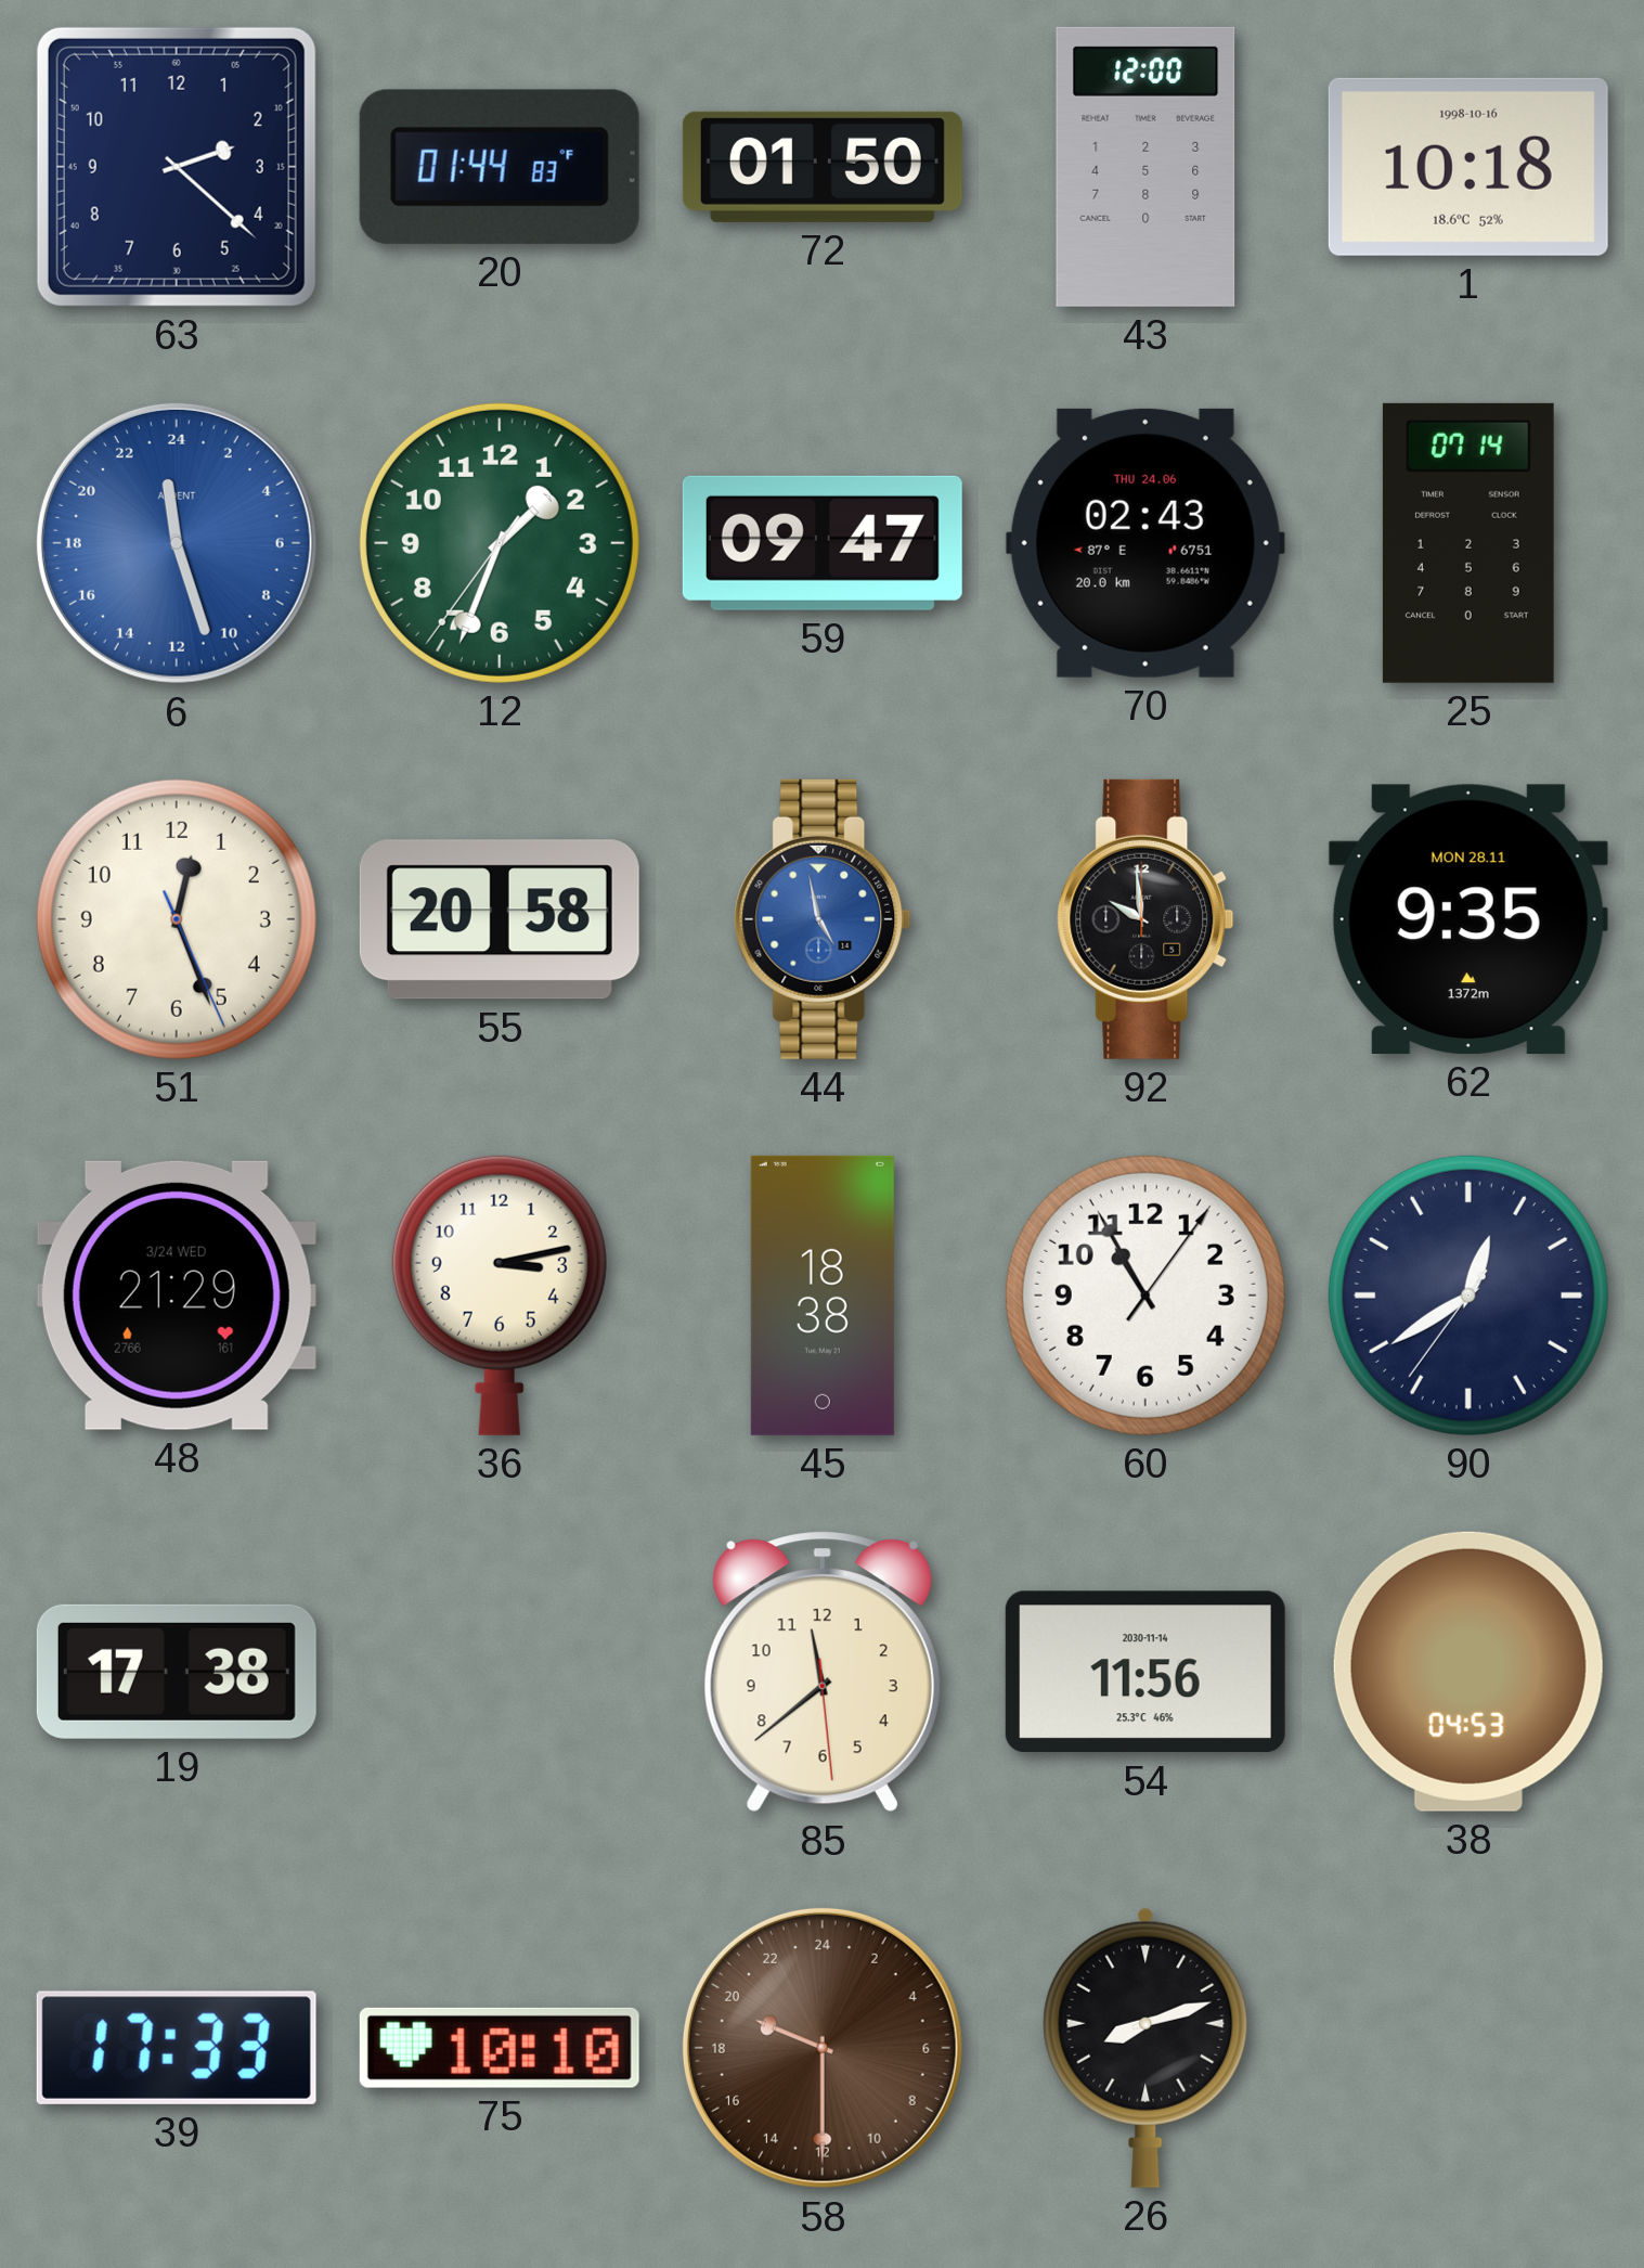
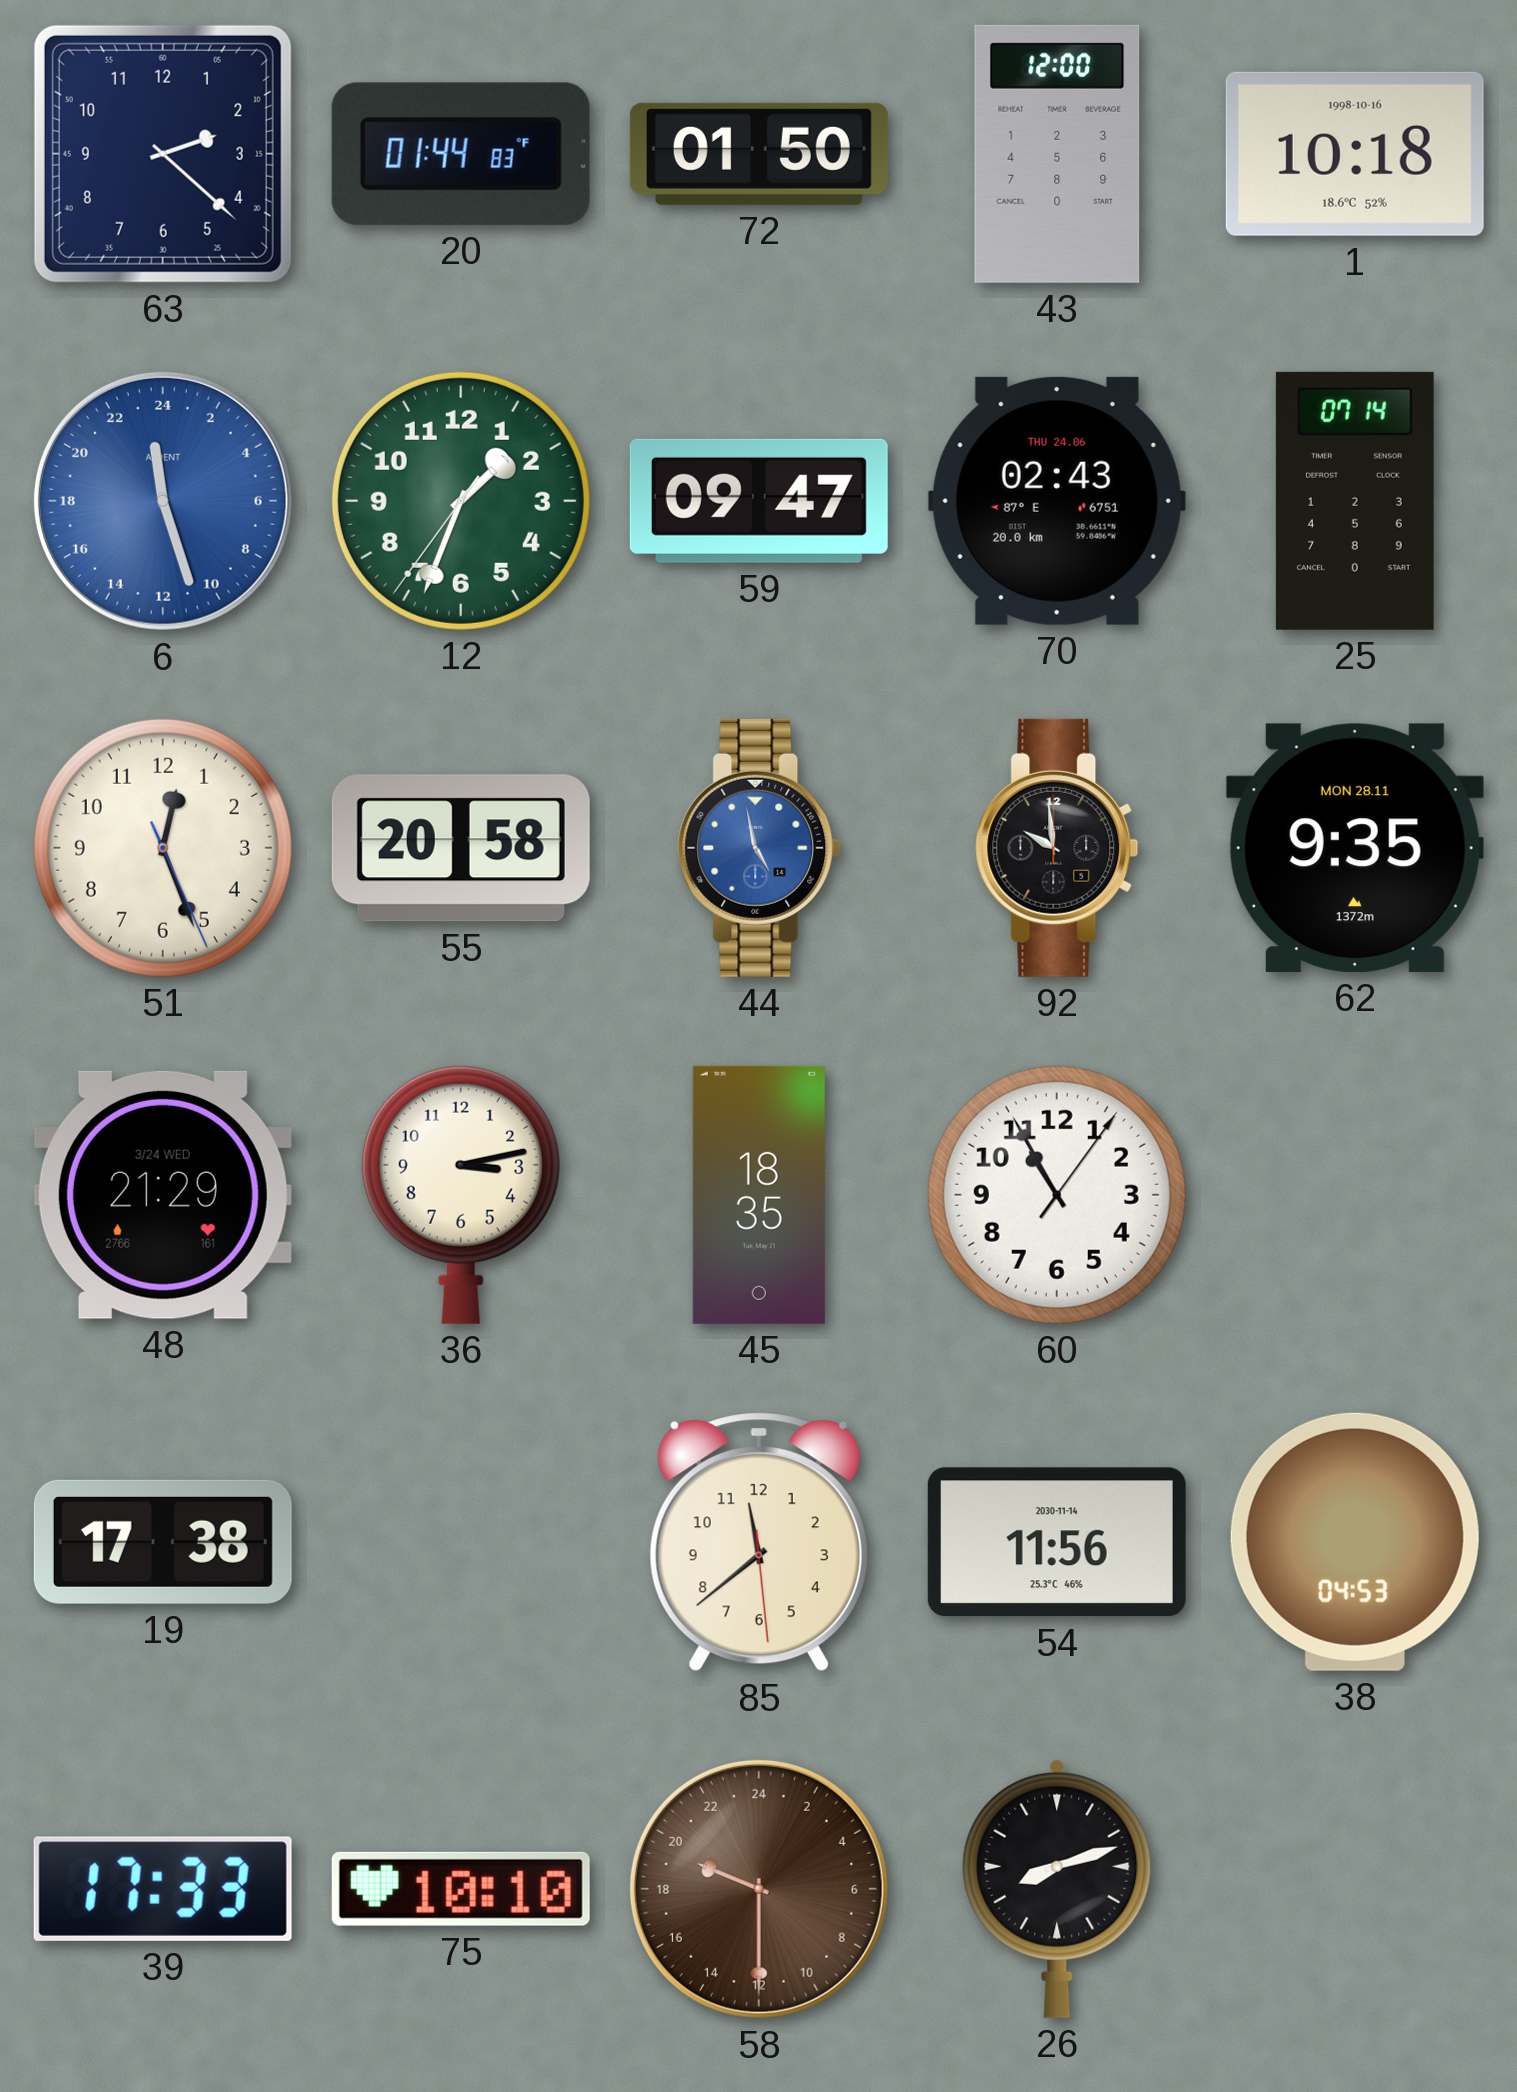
45: 18:38 -> 18:35 (759, 1195)
90: 12:39 -> none (1468, 1296)
